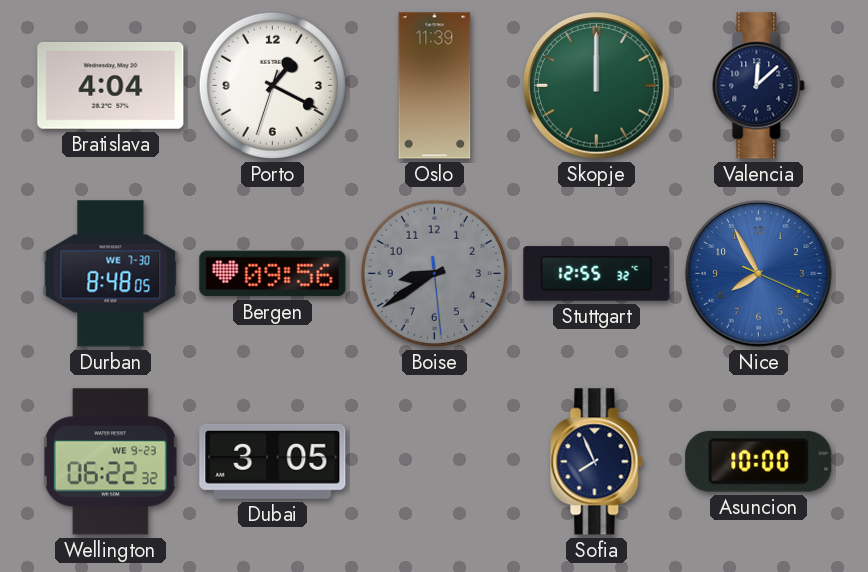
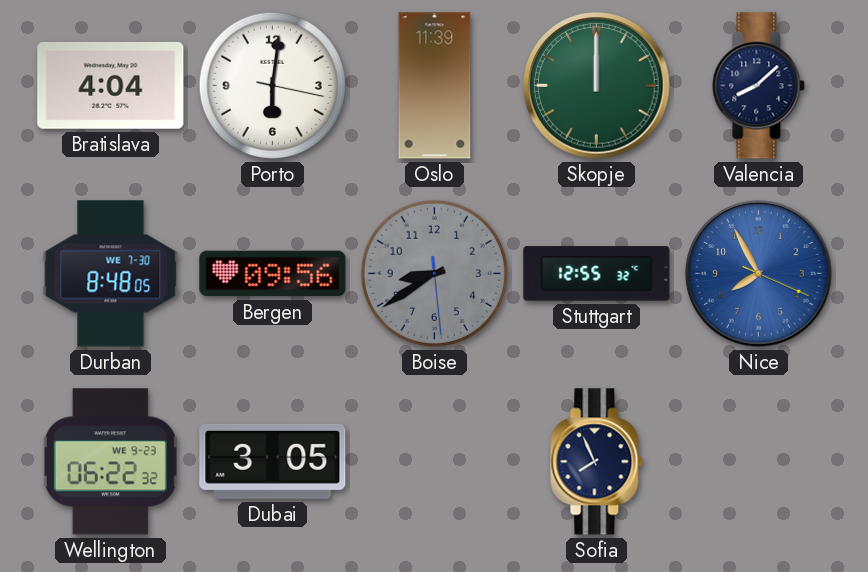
Porto: 1:19 -> 6:01 (272, 85)
Valencia: 12:08 -> 8:08 (759, 86)
Asuncion: 10:00 -> none (759, 461)
